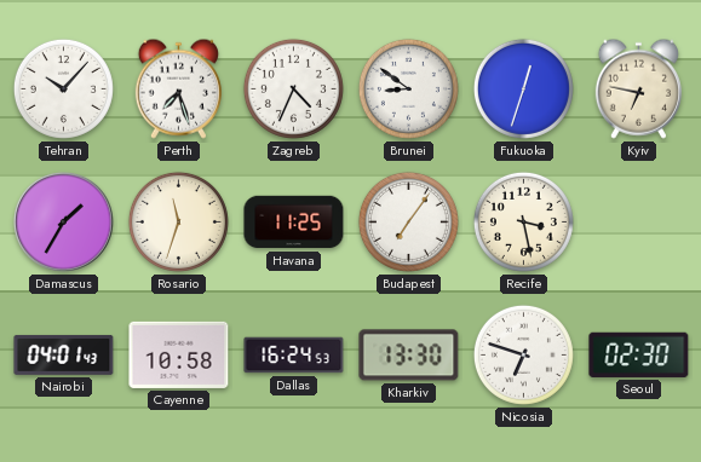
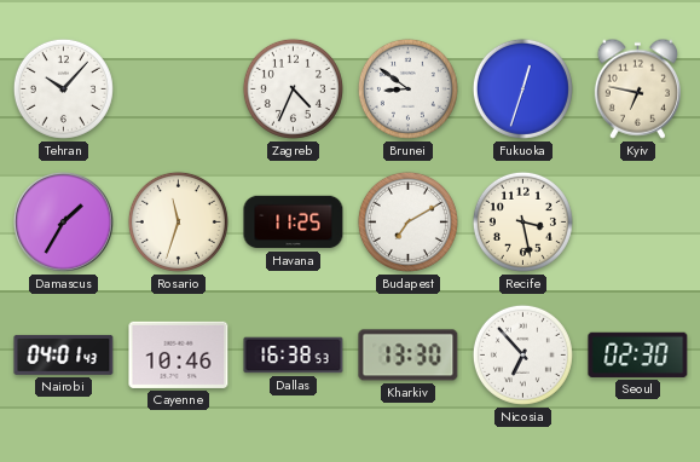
Perth: 7:27 -> none (178, 88)
Budapest: 7:06 -> 7:10 (407, 221)
Cayenne: 10:58 -> 10:46 (179, 354)
Dallas: 16:24 -> 16:38 (294, 356)
Nicosia: 6:48 -> 6:53 (522, 354)
